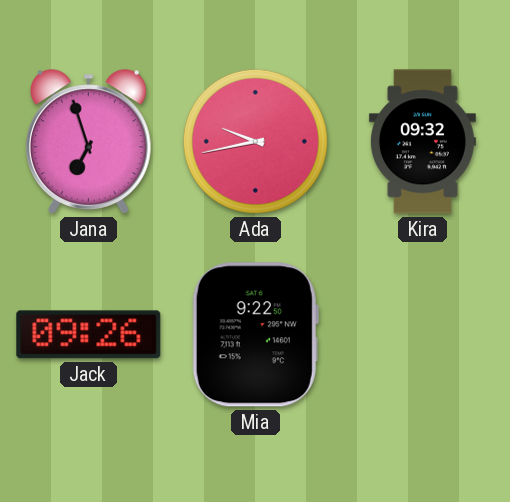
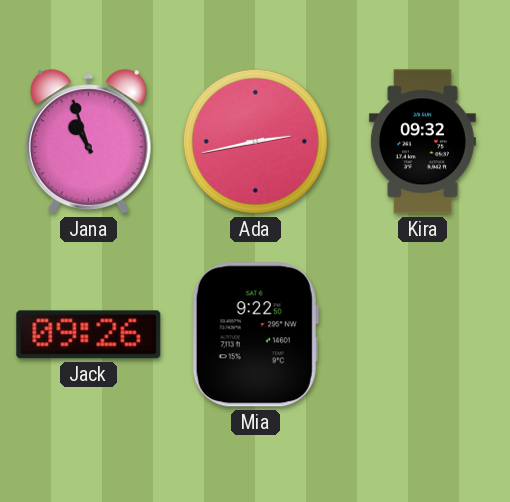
Jana: 6:57 -> 10:57 (88, 142)
Ada: 9:43 -> 2:43 (255, 141)
